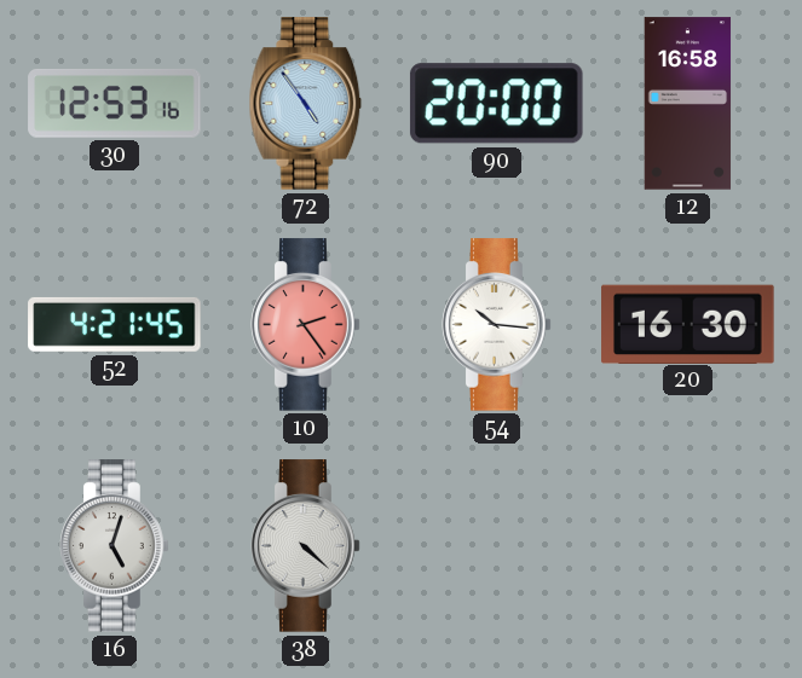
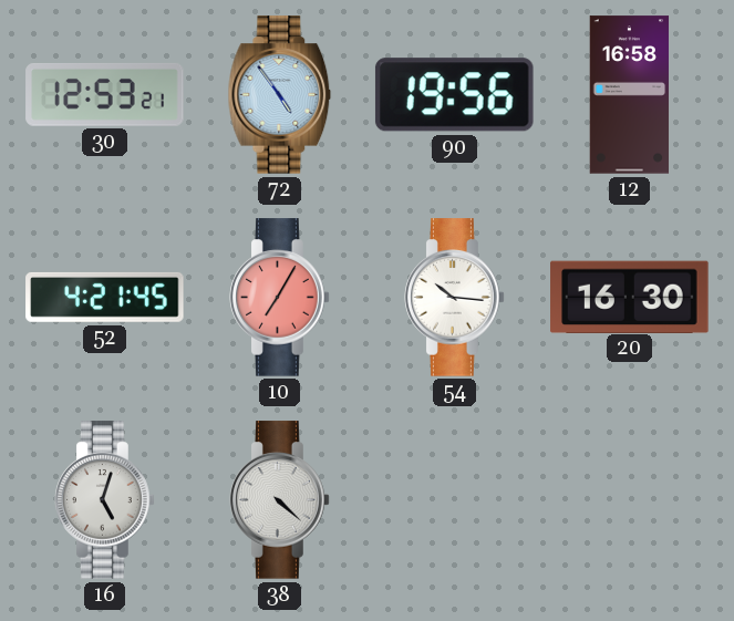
30: 12:53:16 -> 12:53:21 (105, 95)
90: 20:00 -> 19:56 (454, 95)
10: 2:24 -> 7:05 (280, 298)
